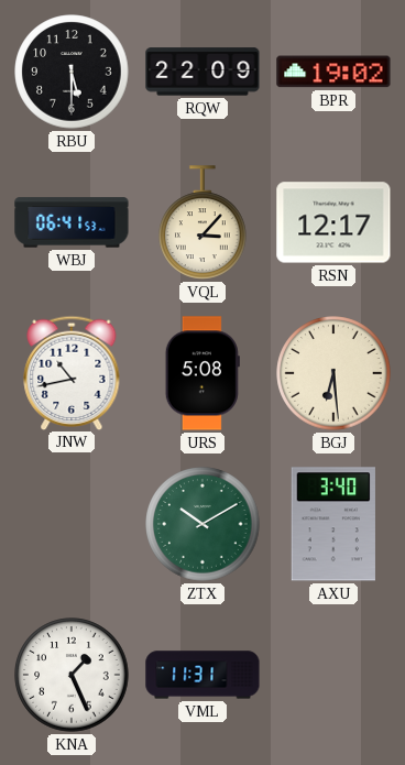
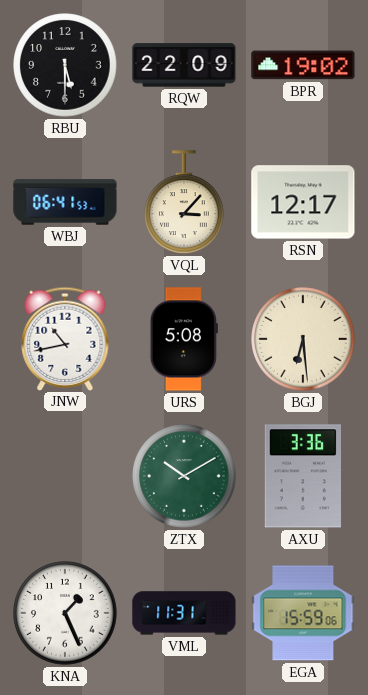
AXU: 3:40 -> 3:36 (303, 476)
EGA: none -> 15:59 (303, 613)
